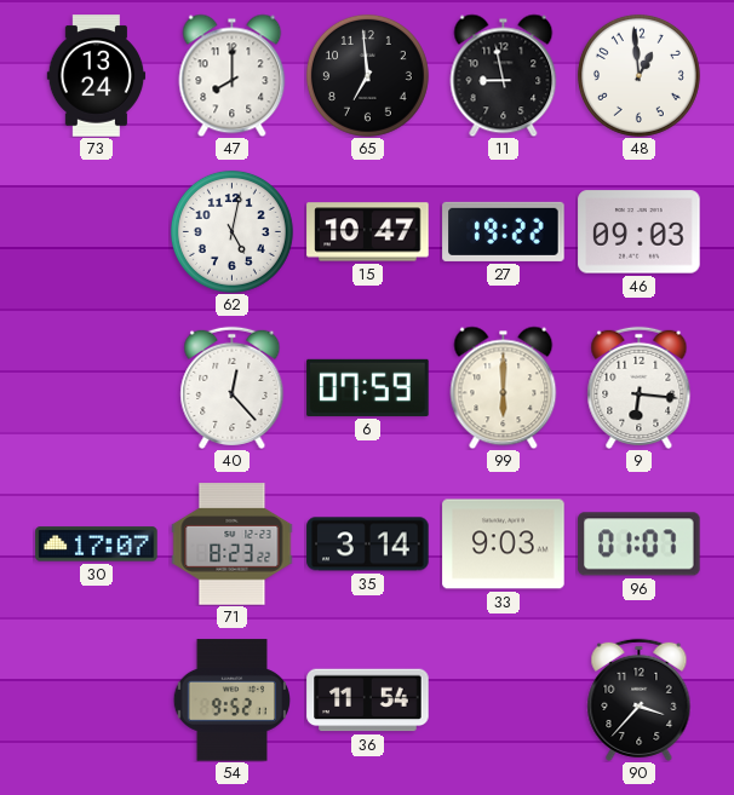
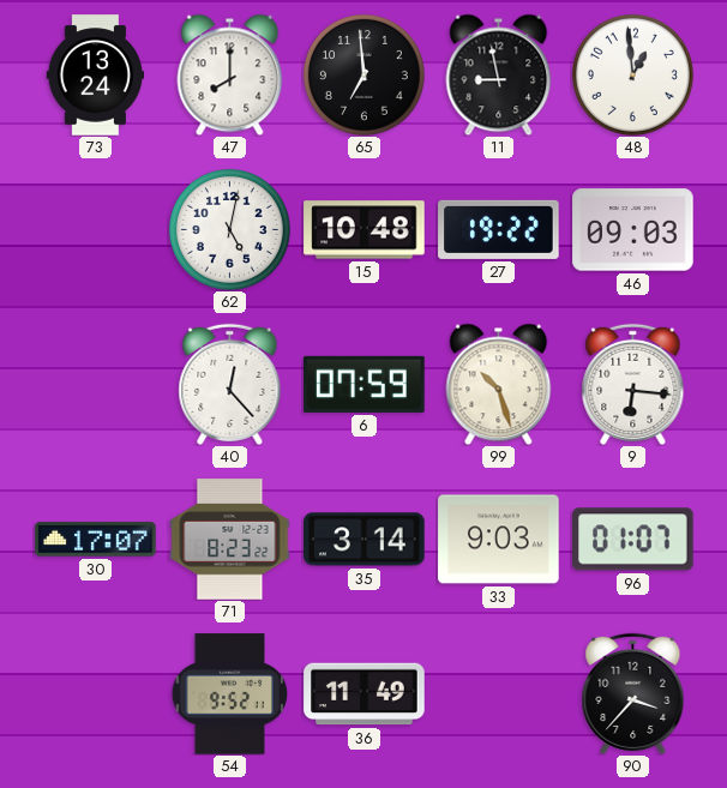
15: 10:47 -> 10:48 (365, 230)
99: 6:00 -> 10:27 (499, 384)
36: 11:54 -> 11:49 (365, 694)
